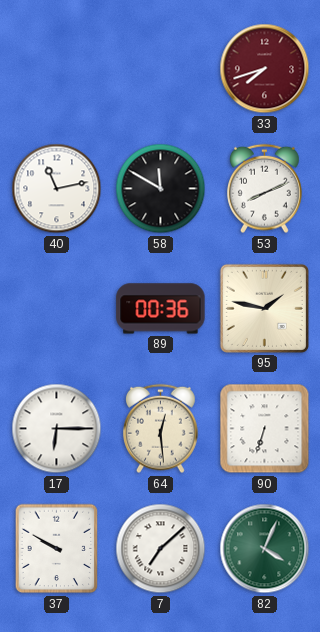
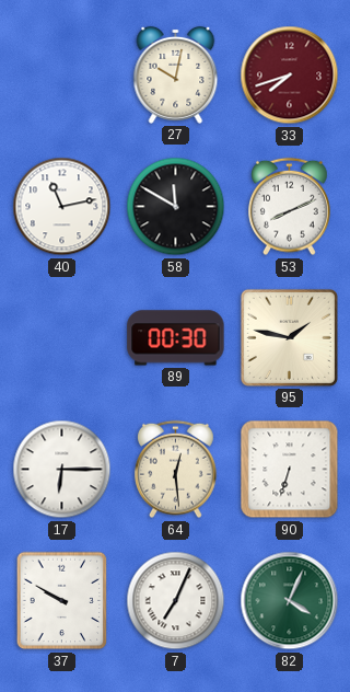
27: none -> 10:02 (176, 74)
89: 00:36 -> 00:30 (176, 338)
7: 7:08 -> 7:04 (176, 601)
